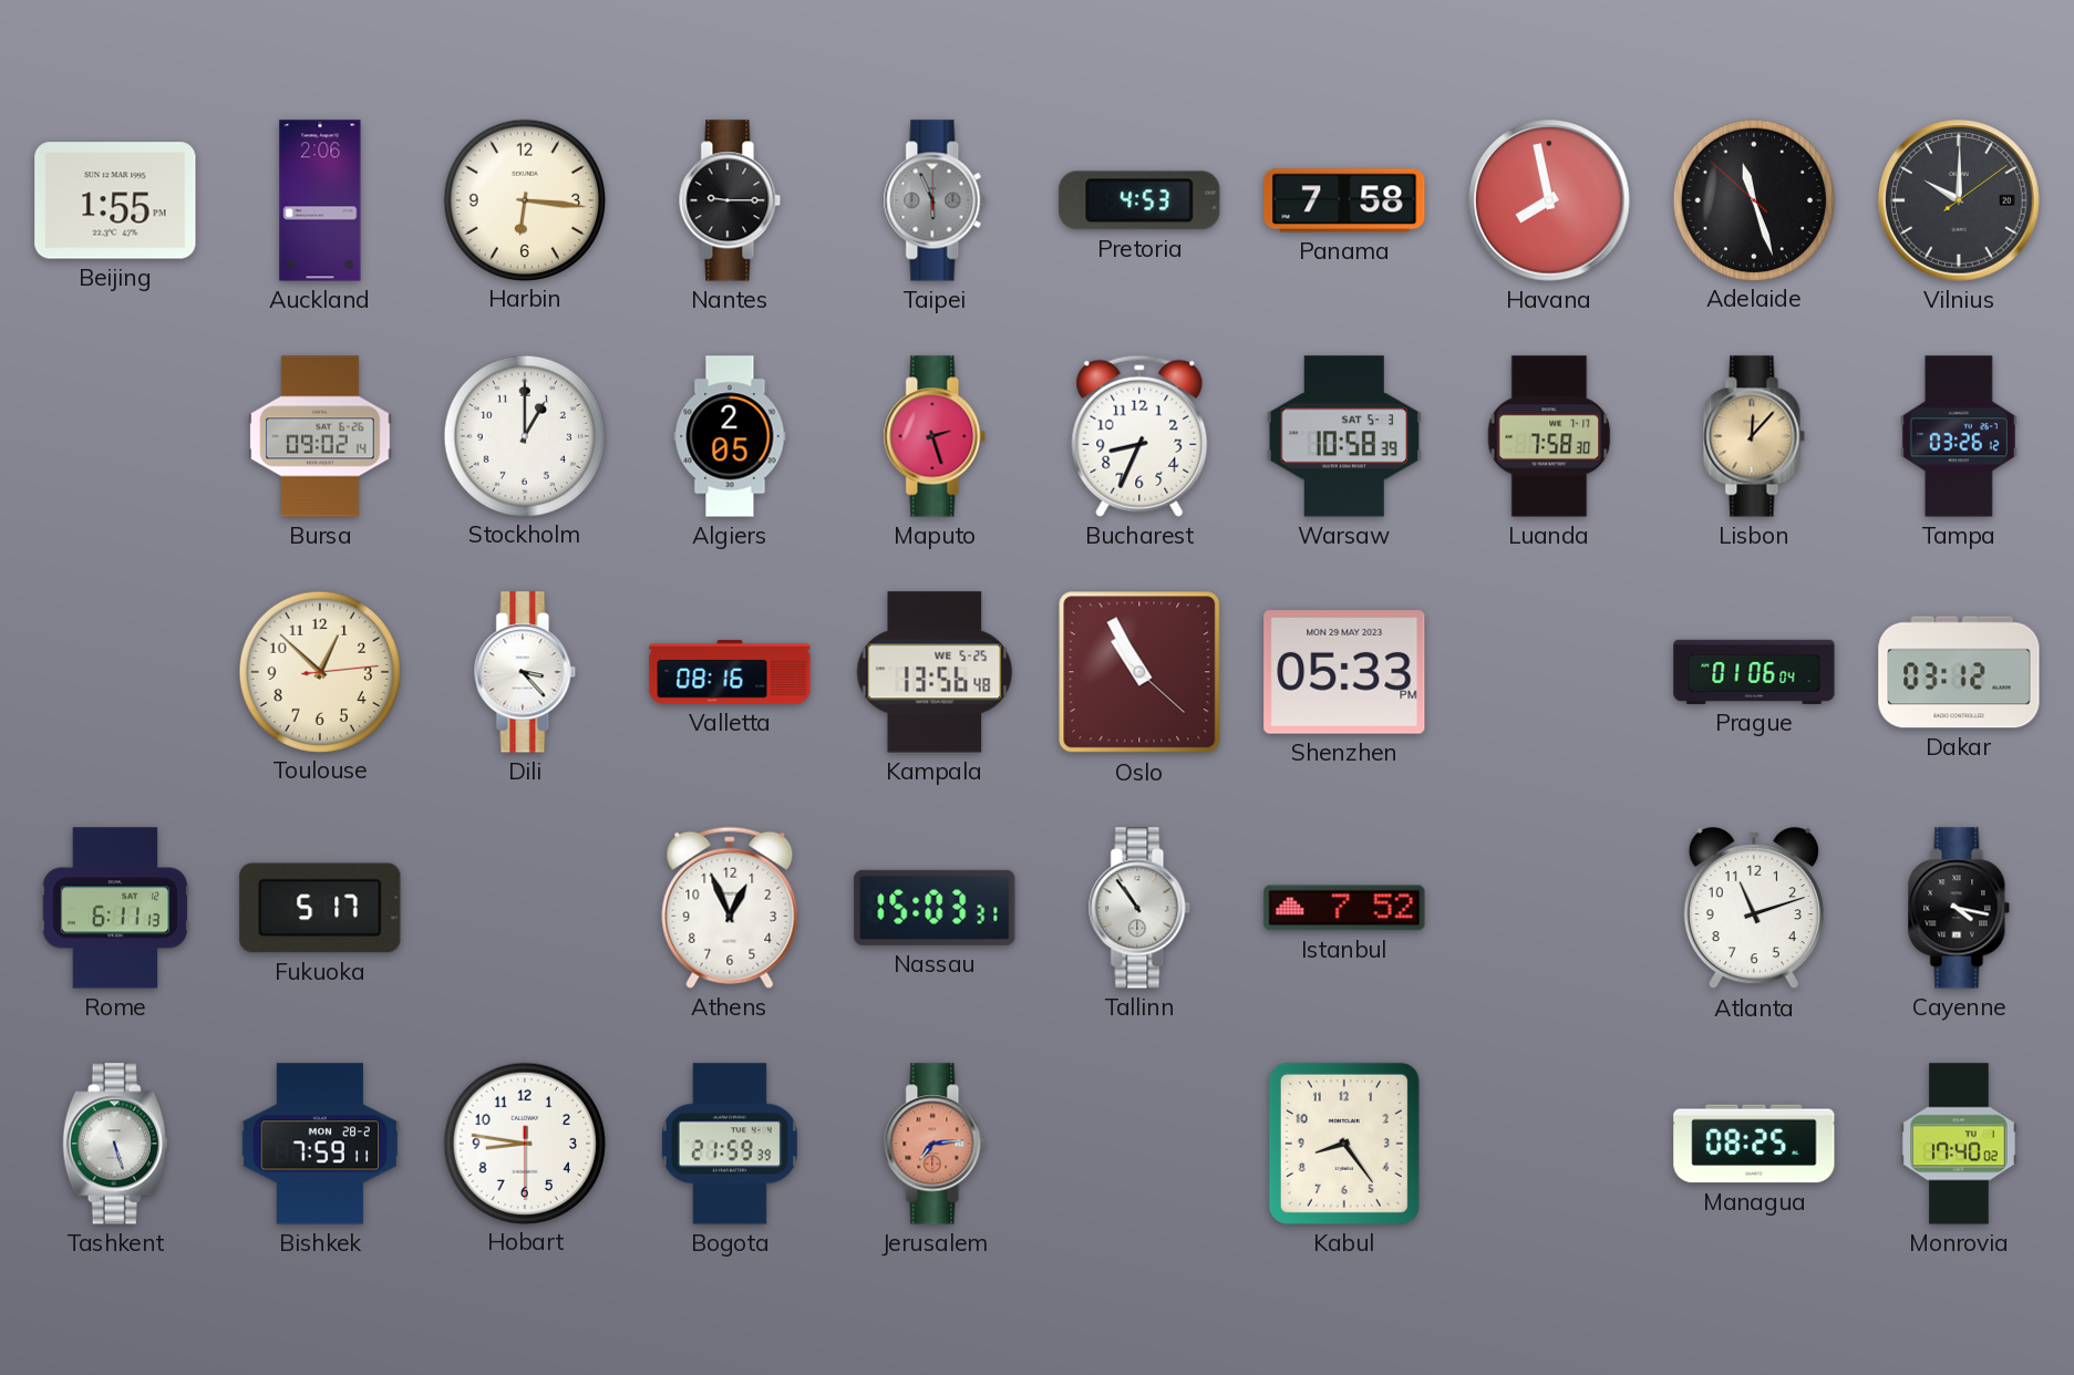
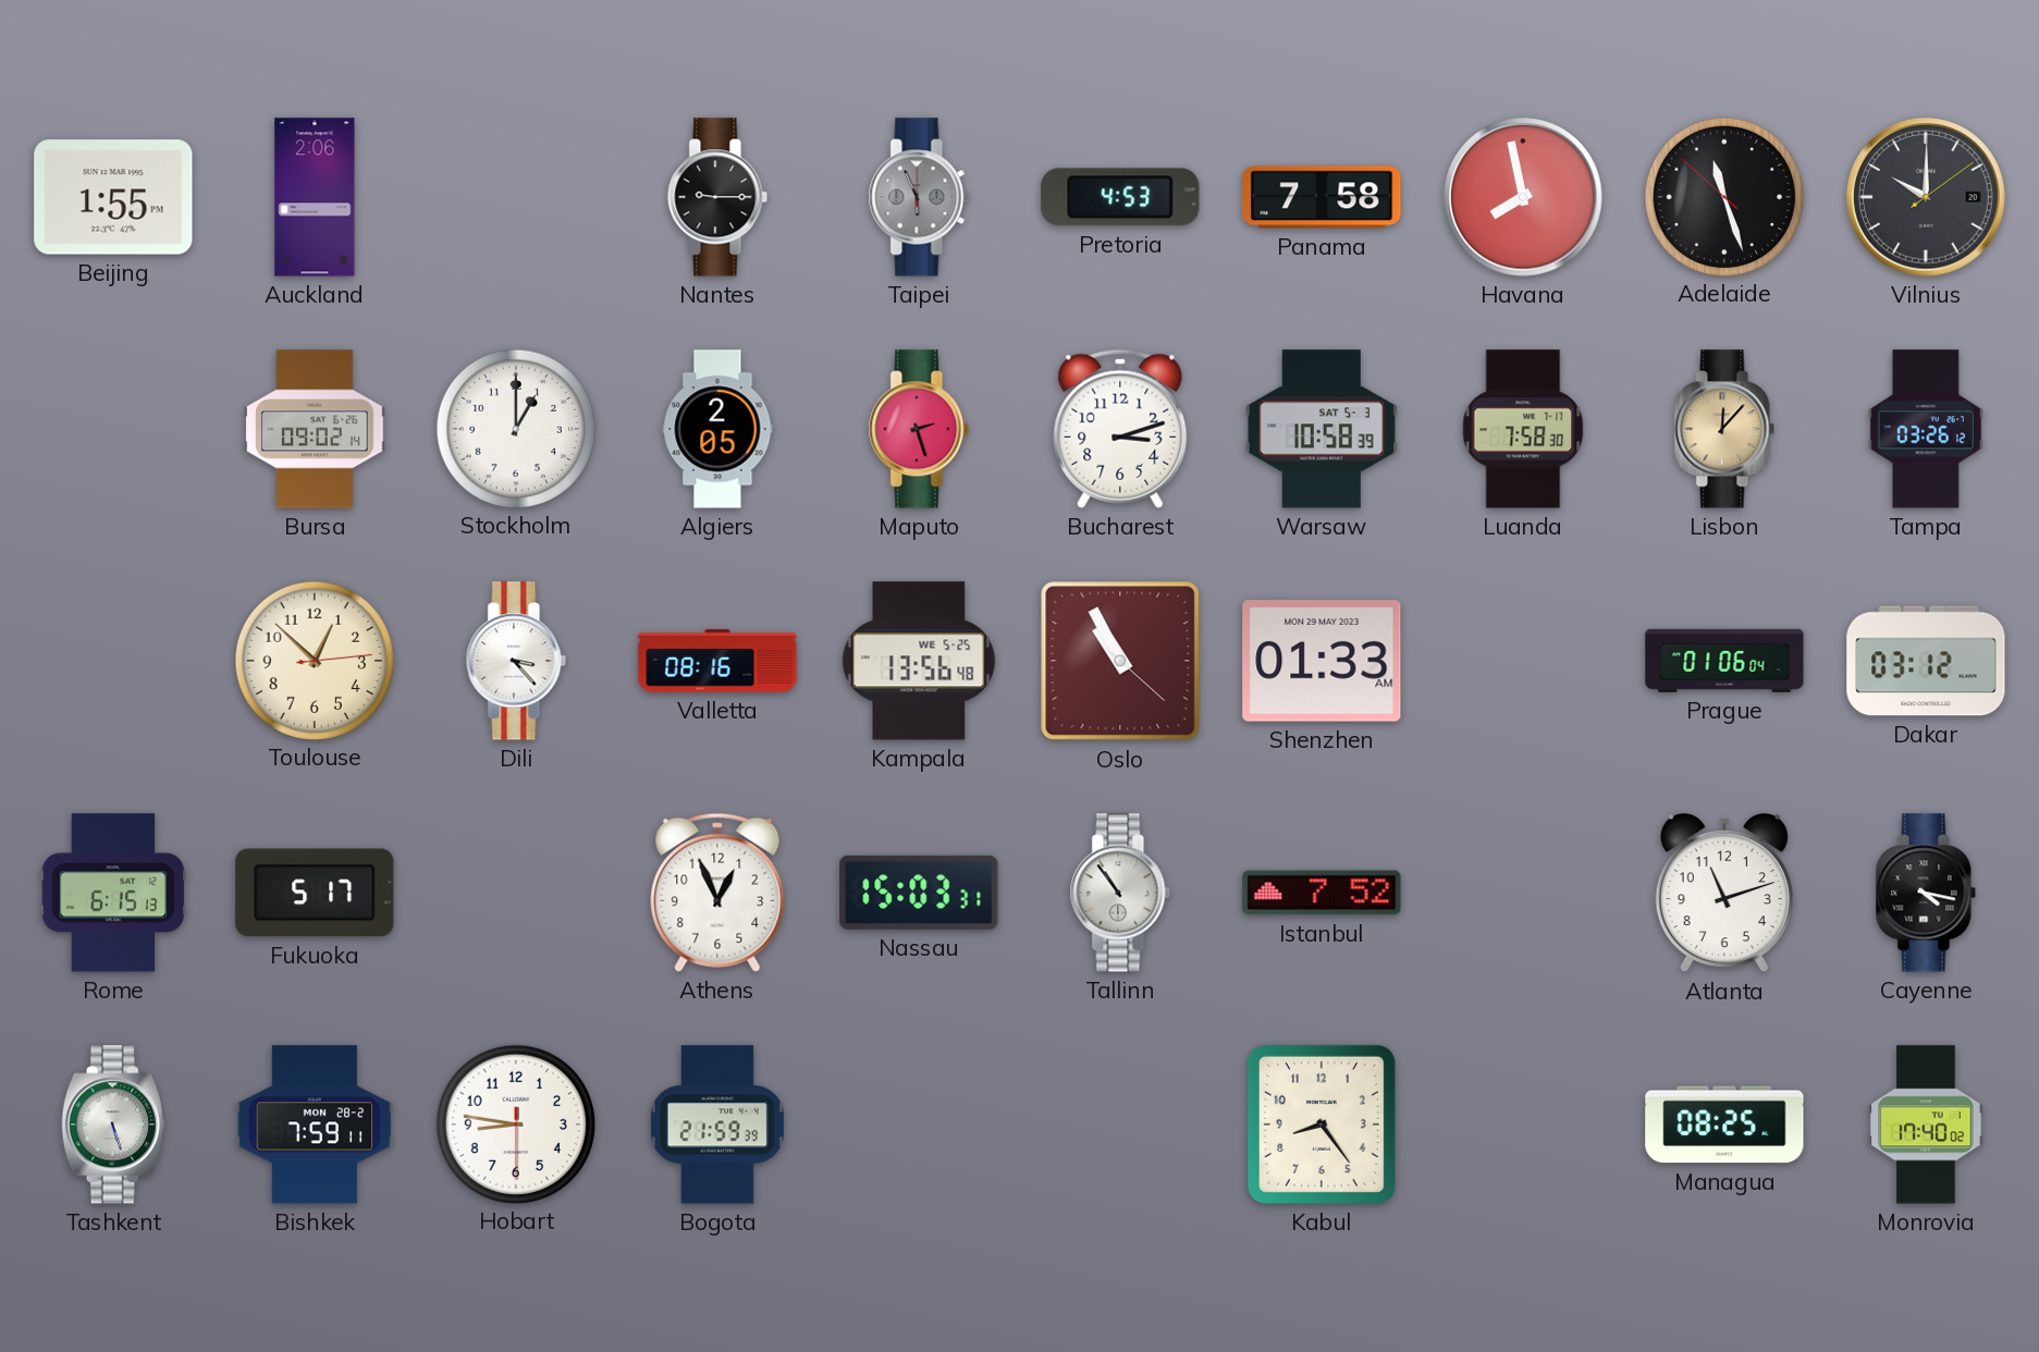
Harbin: 6:16 -> none (524, 199)
Bucharest: 8:34 -> 3:12 (1120, 429)
Shenzhen: 05:33 -> 01:33 (1322, 661)
Rome: 6:11 -> 6:15 (113, 893)
Jerusalem: 7:14 -> none (935, 1144)
